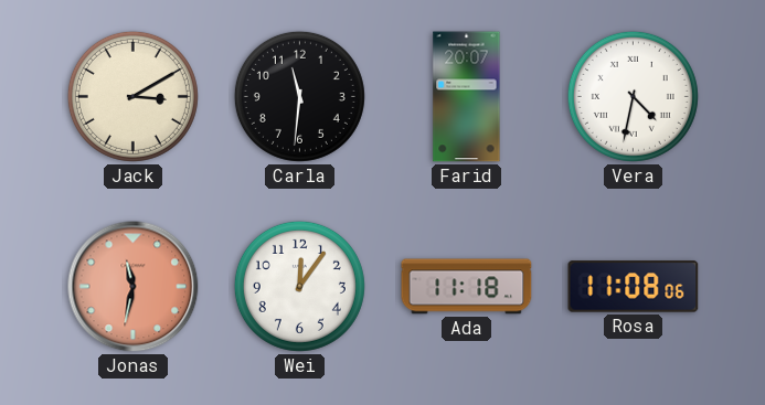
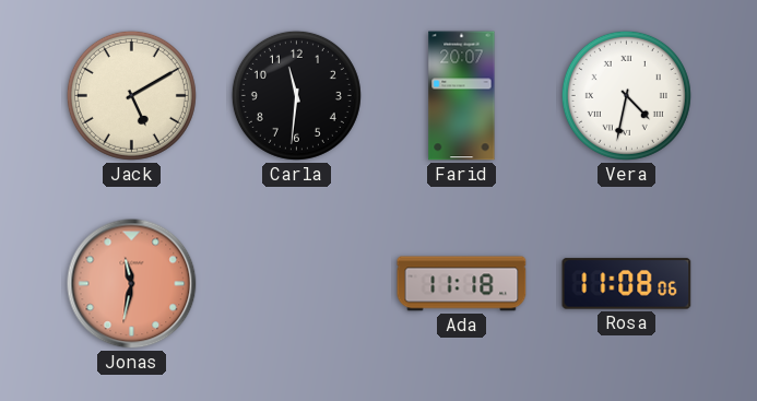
Jack: 3:10 -> 5:10 (131, 95)
Wei: 12:06 -> none (299, 286)
